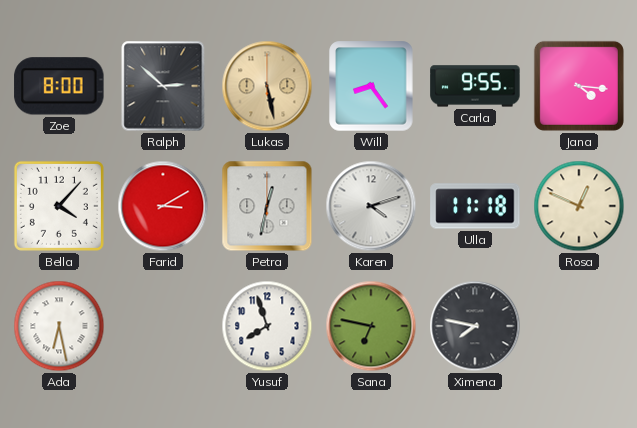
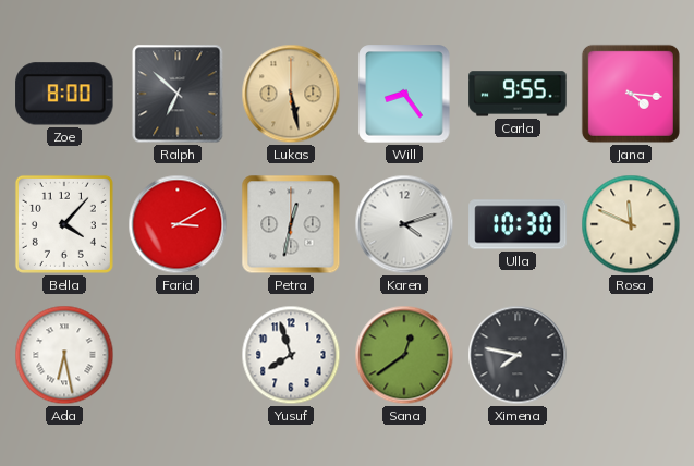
Ralph: 2:52 -> 6:52 (178, 94)
Ulla: 11:18 -> 10:30 (518, 224)
Rosa: 12:49 -> 11:49 (631, 224)
Sana: 6:47 -> 12:39 (404, 355)
